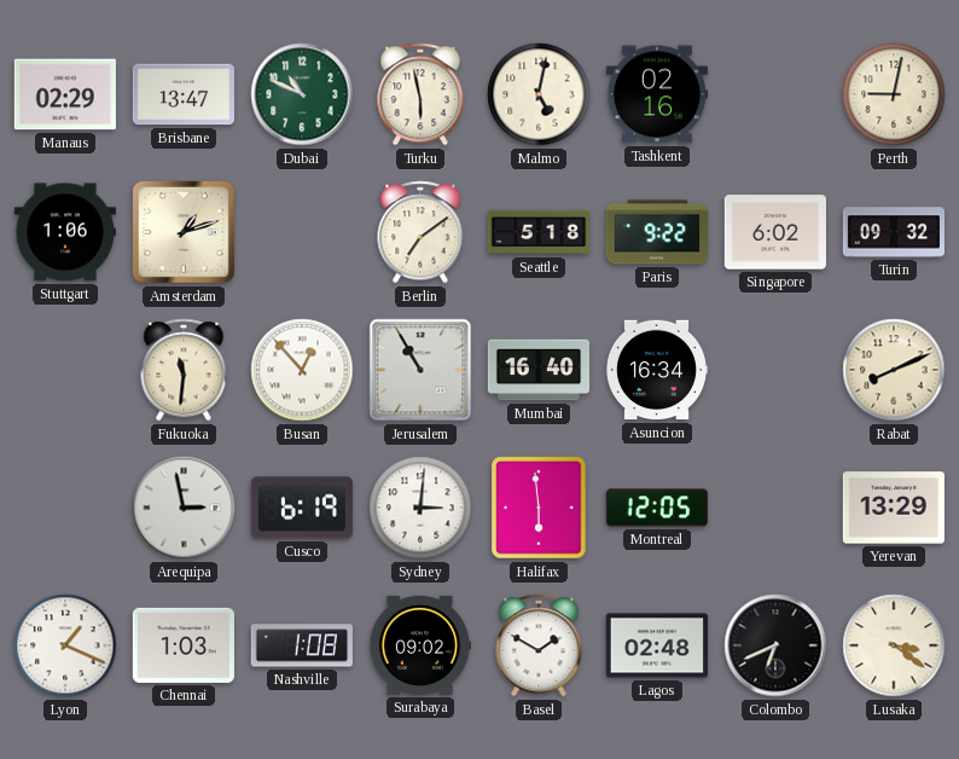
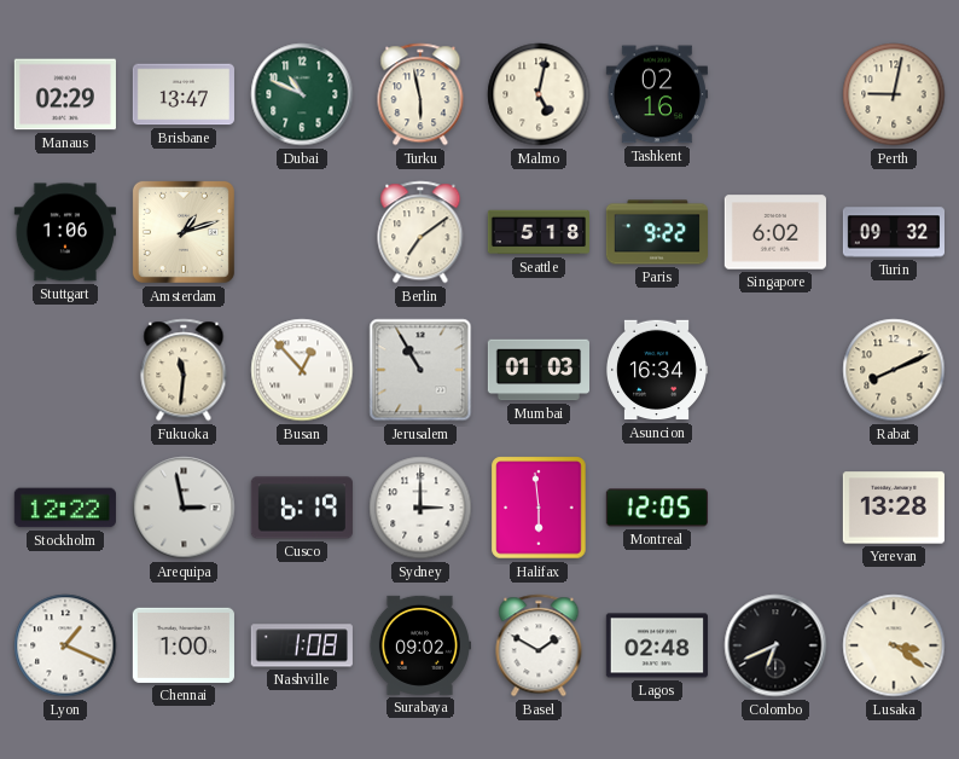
Mumbai: 16:40 -> 01:03 (537, 370)
Stockholm: none -> 12:22 (65, 508)
Sydney: 3:01 -> 3:00 (420, 508)
Yerevan: 13:29 -> 13:28 (894, 508)
Chennai: 1:03 -> 1:00 (184, 645)
